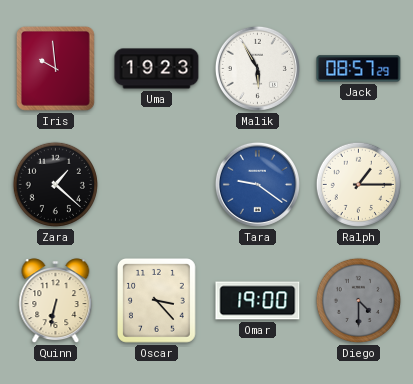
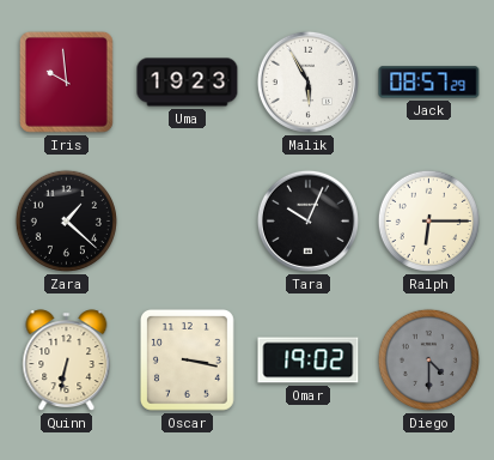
Tara: 9:21 -> 10:04 (307, 220)
Tara dial: blue -> black (307, 220)
Ralph: 1:15 -> 6:15 (428, 220)
Oscar: 3:23 -> 3:17 (187, 361)
Omar: 19:00 -> 19:02 (309, 361)
